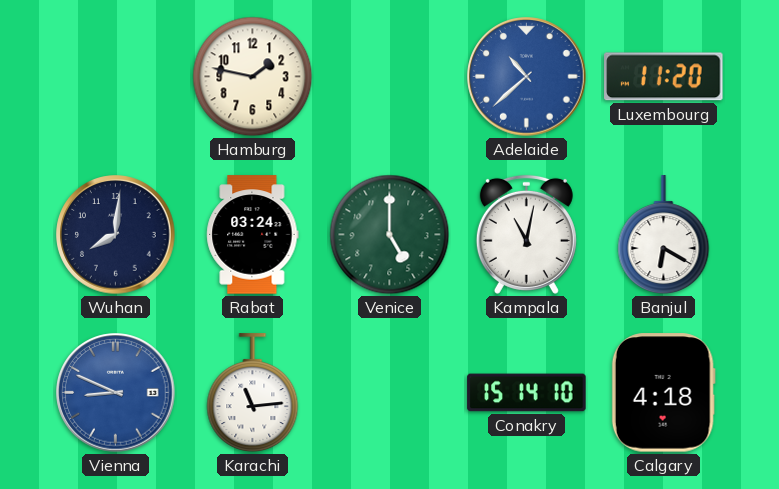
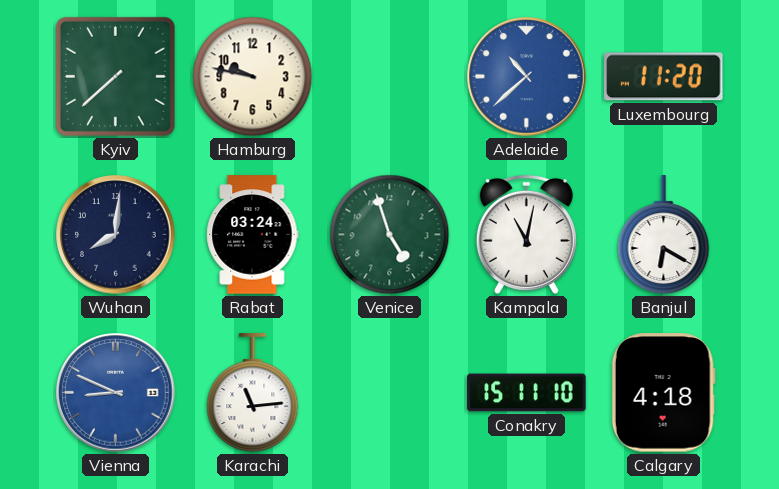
Kyiv: none -> 7:38 (115, 76)
Hamburg: 1:47 -> 9:47 (253, 77)
Venice: 5:00 -> 4:57 (390, 235)
Conakry: 15:14 -> 15:11 (527, 393)
